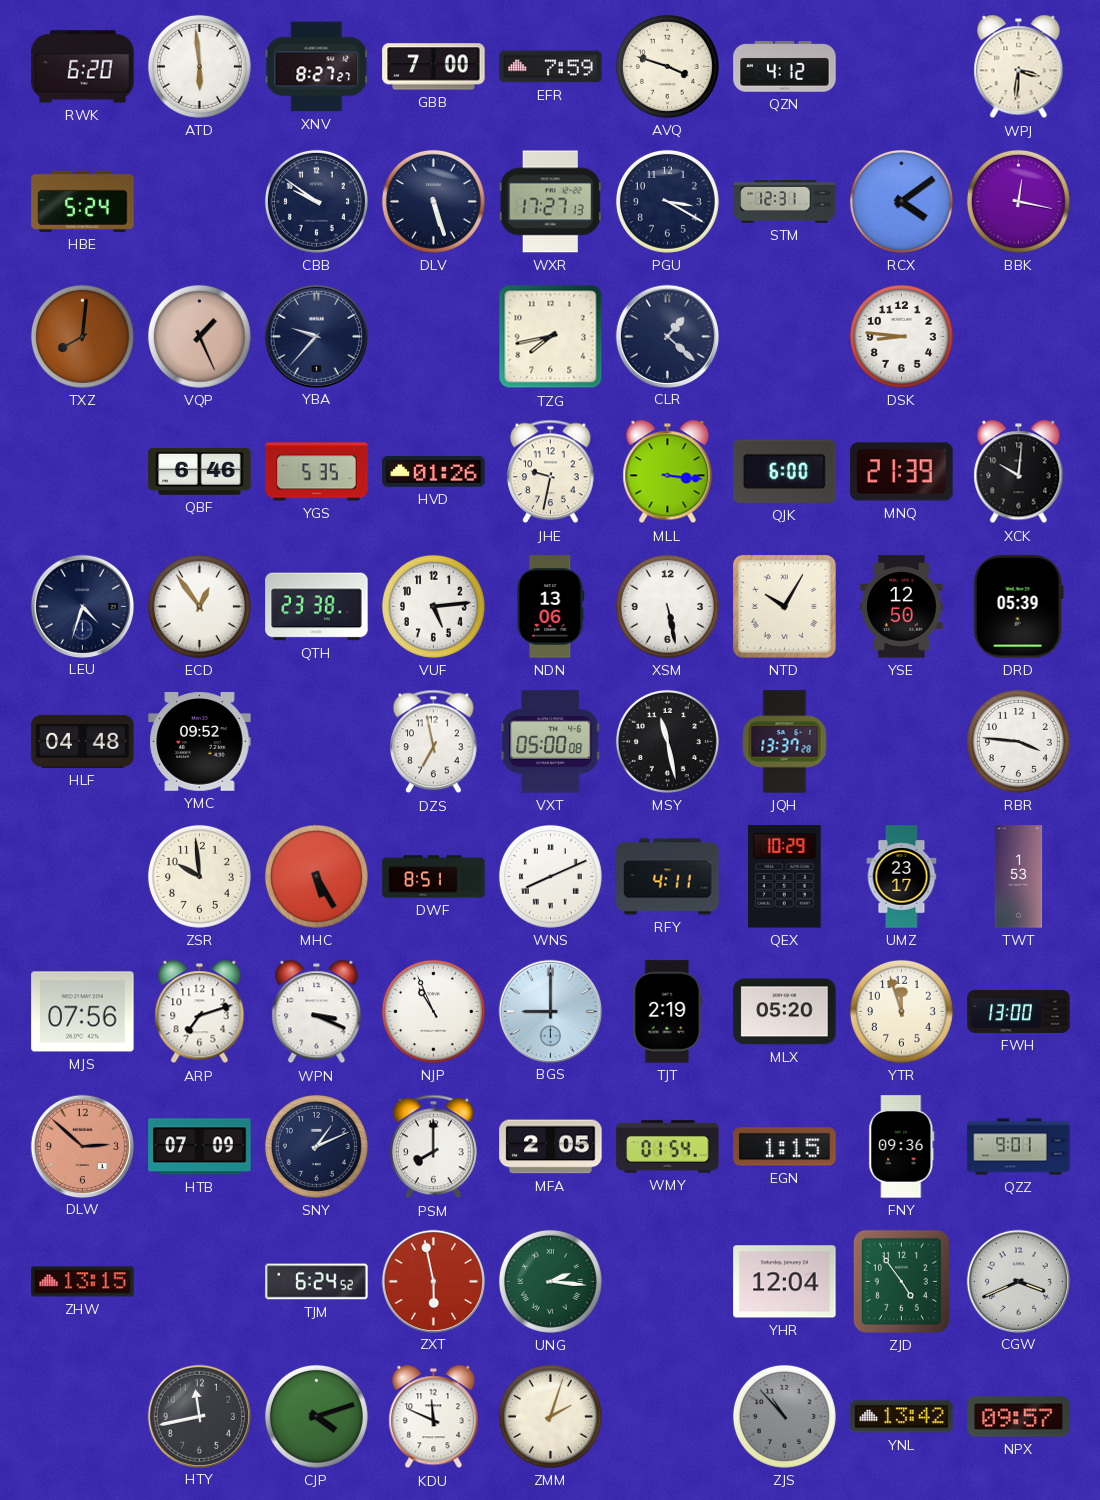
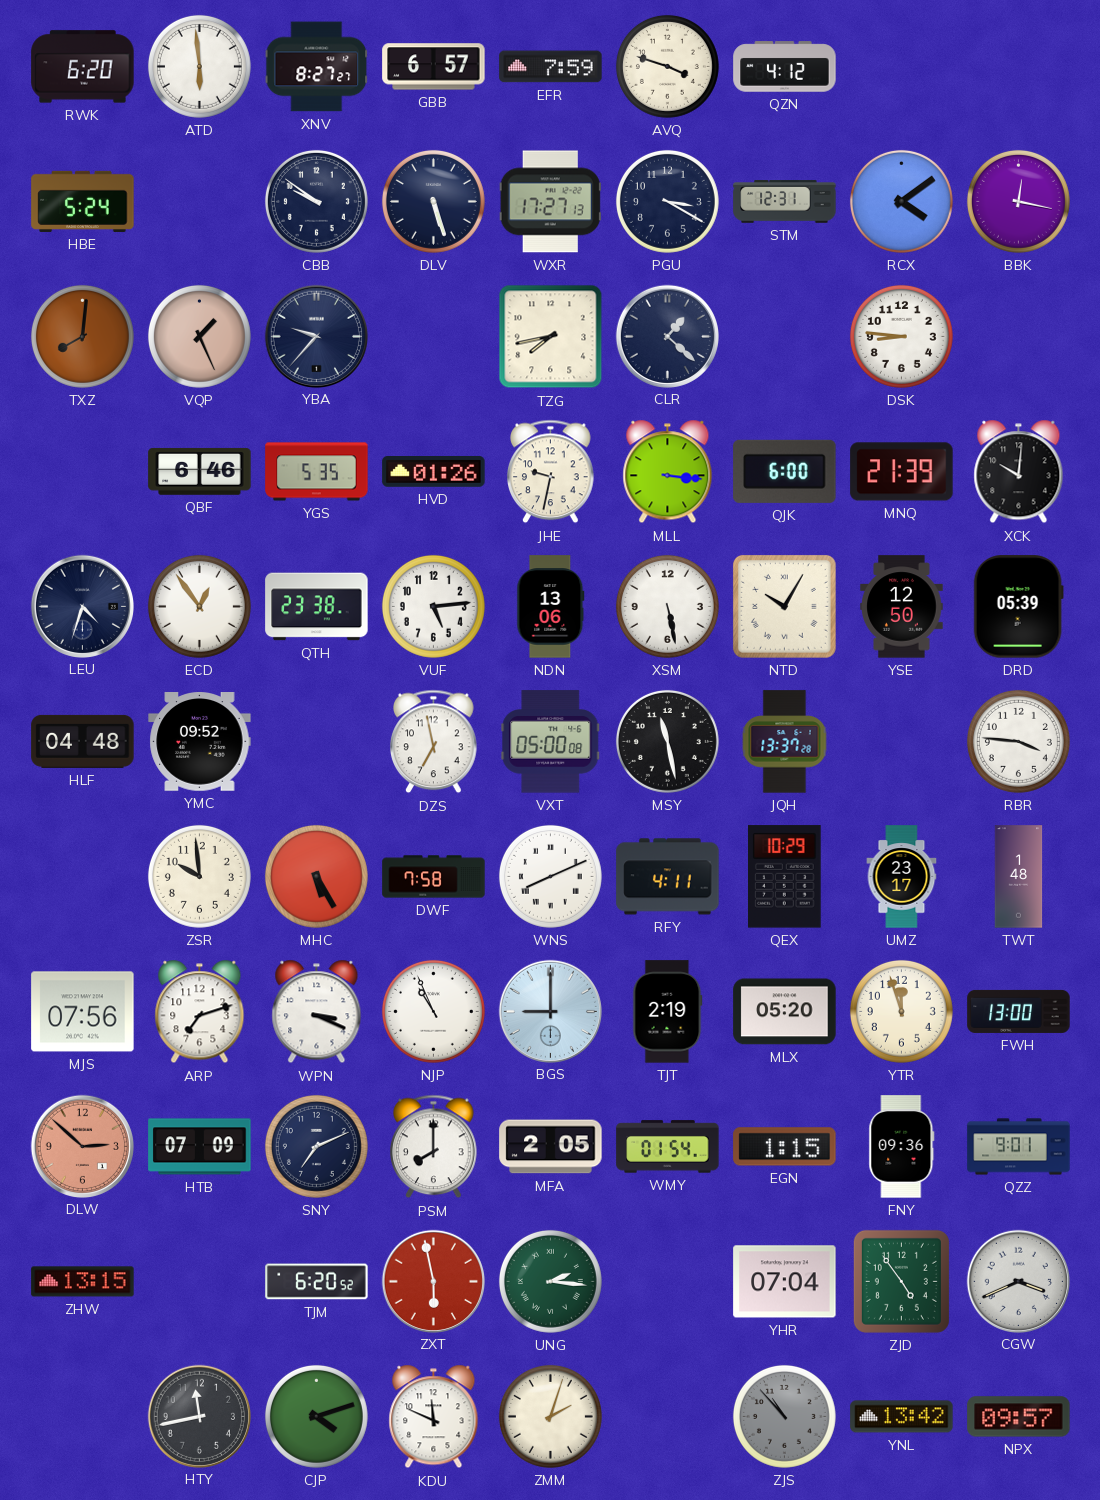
GBB: 7:00 -> 6:57 (434, 67)
WPJ: 3:31 -> none (1019, 67)
DWF: 8:51 -> 7:58 (434, 877)
TWT: 1:53 -> 1:48 (1019, 877)
SNY: 1:11 -> 7:11 (316, 1146)
TJM: 6:24 -> 6:20 (317, 1282)
YHR: 12:04 -> 07:04 (785, 1282)
